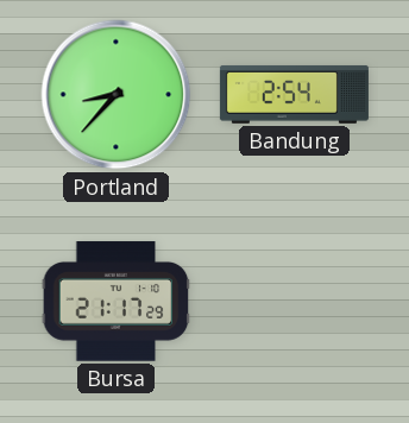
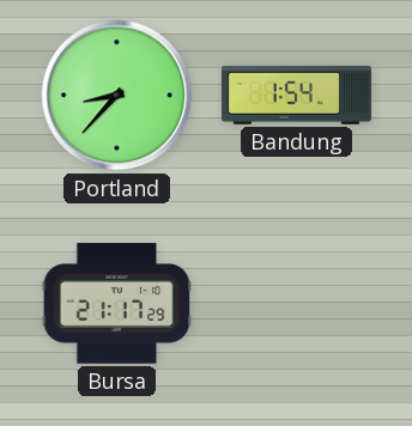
Bandung: 2:54 -> 1:54 (296, 95)
